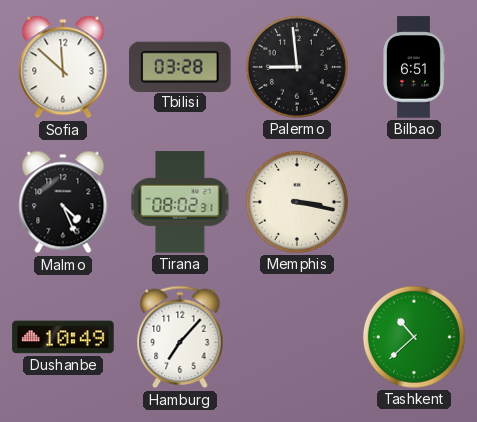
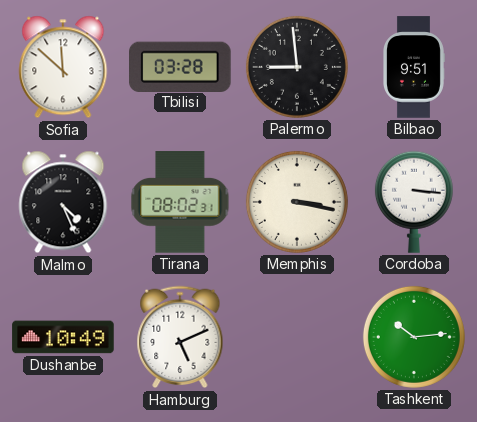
Bilbao: 6:51 -> 9:51 (414, 67)
Cordoba: none -> 3:16 (414, 202)
Hamburg: 7:07 -> 5:11 (180, 337)
Tashkent: 10:38 -> 10:14 (414, 337)
